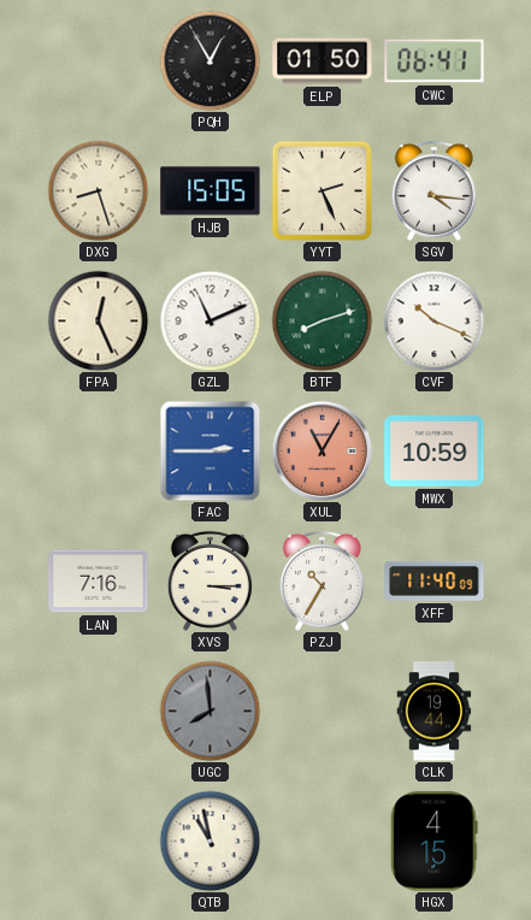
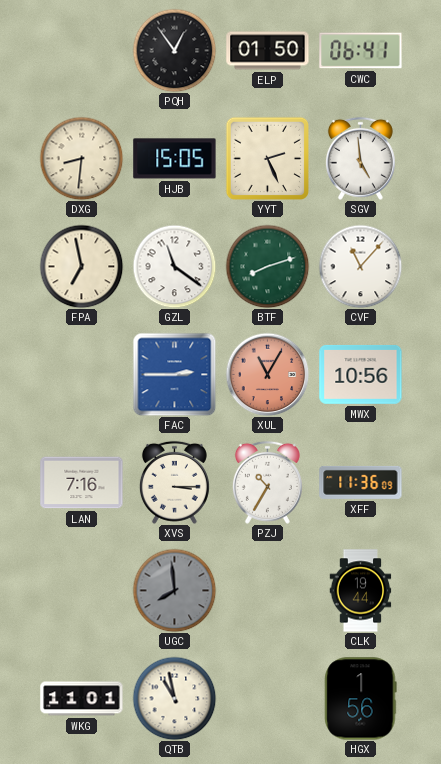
PQH: 12:55 -> 12:54 (174, 50)
DXG: 8:27 -> 8:31 (81, 158)
SGV: 4:16 -> 4:59 (360, 158)
FPA: 12:26 -> 6:58 (81, 266)
GZL: 11:11 -> 11:21 (174, 266)
CVF: 10:19 -> 11:07 (360, 266)
MWX: 10:59 -> 10:56 (361, 374)
XFF: 11:40 -> 11:36 (361, 482)
WKG: none -> 11:01 (82, 699)
HGX: 4:15 -> 1:56 (361, 699)
